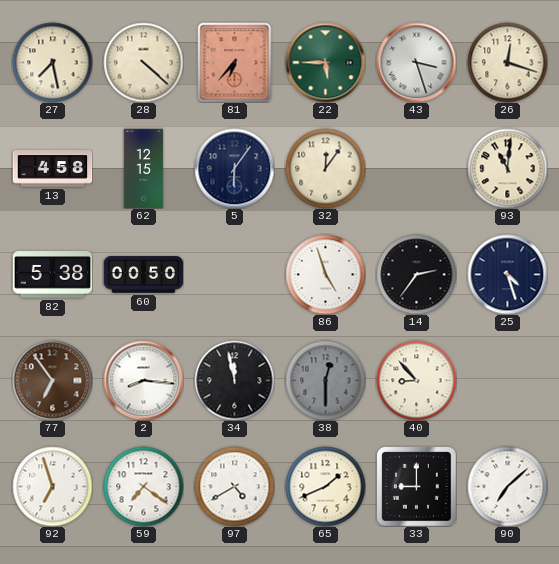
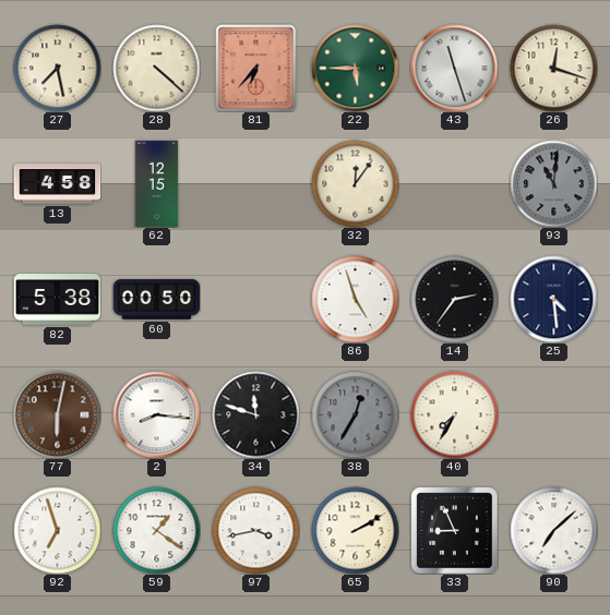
43: 3:27 -> 11:27 (454, 68)
5: 6:06 -> none (234, 168)
93 dial: cream -> grey (553, 183)
25: 4:27 -> 4:29 (553, 299)
77: 6:54 -> 6:02 (57, 414)
34: 11:58 -> 11:48 (255, 414)
38: 12:30 -> 12:35 (355, 414)
40: 8:53 -> 7:35 (454, 414)
59: 7:21 -> 1:21 (156, 530)
97: 4:40 -> 3:43 (255, 530)
65: 1:41 -> 2:10 (355, 530)
33: 9:00 -> 8:56 (454, 530)
